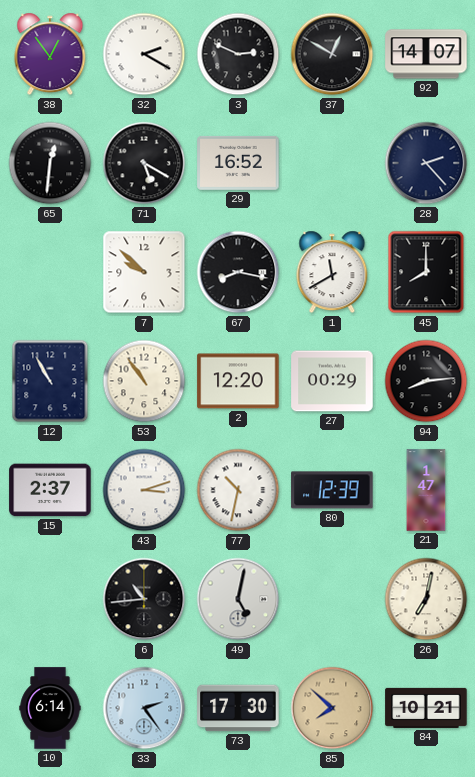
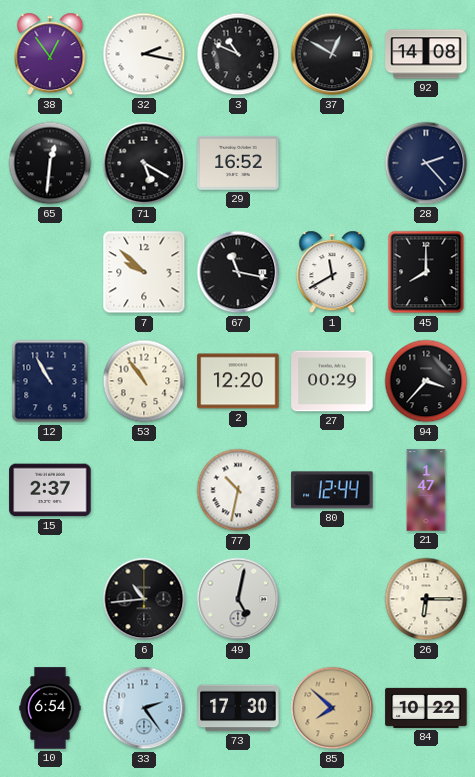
32: 2:20 -> 2:17 (144, 54)
3: 2:49 -> 10:49 (238, 54)
92: 14:07 -> 14:08 (426, 54)
67: 8:17 -> 11:17 (238, 272)
94: 8:14 -> 3:37 (426, 381)
43: 3:12 -> none (144, 490)
80: 12:39 -> 12:44 (332, 490)
26: 7:02 -> 6:15 (426, 599)
10: 6:14 -> 6:54 (50, 708)
84: 10:21 -> 10:22 (426, 708)
